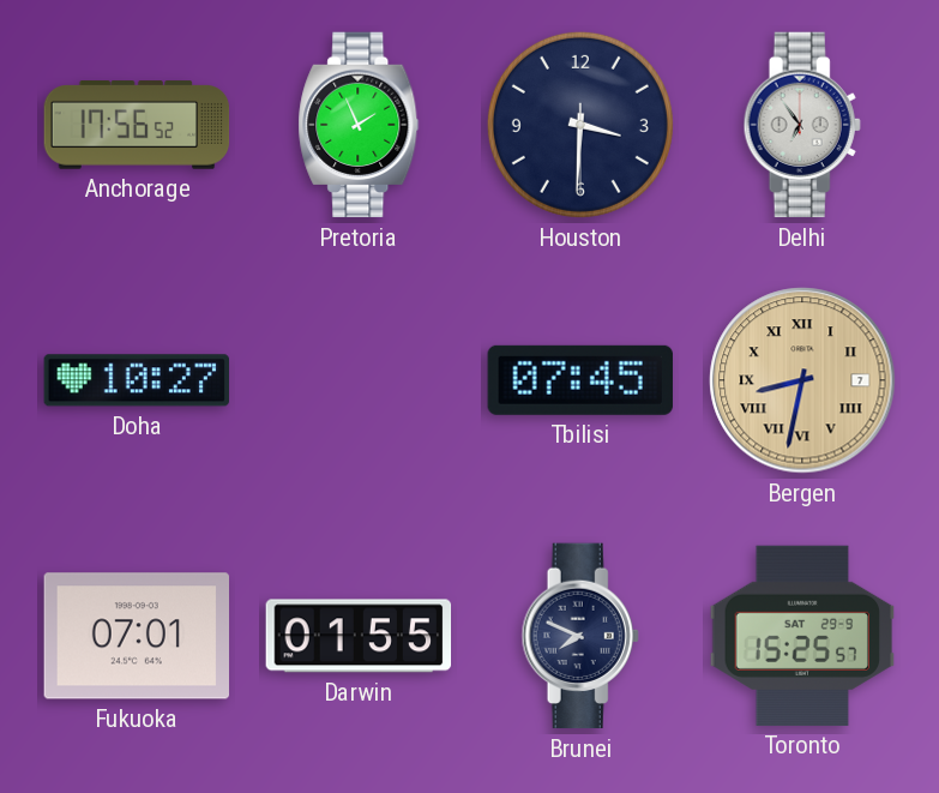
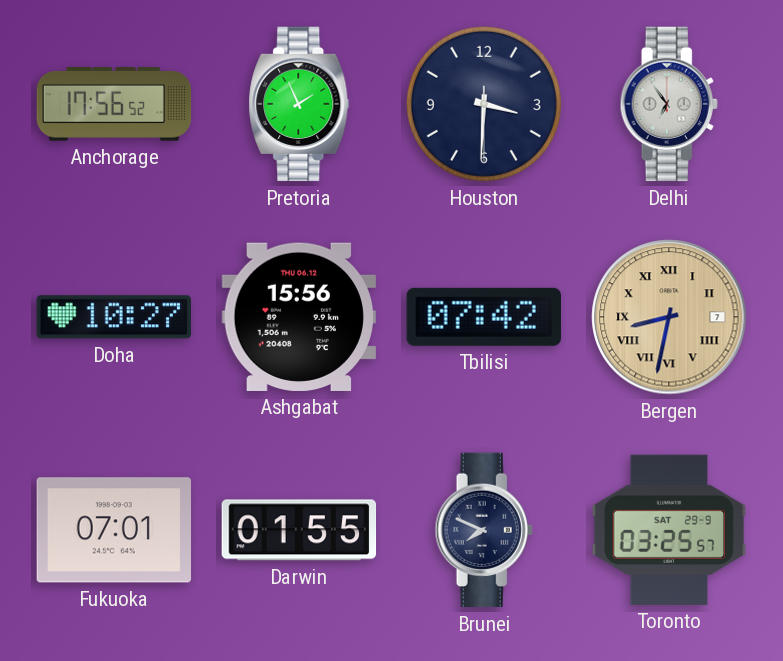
Ashgabat: none -> 15:56 (298, 317)
Tbilisi: 07:45 -> 07:42 (484, 317)
Toronto: 15:25 -> 03:25 (669, 530)
